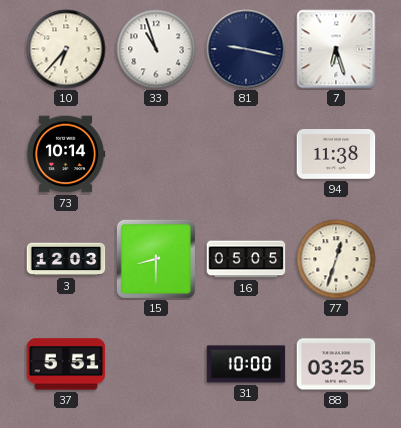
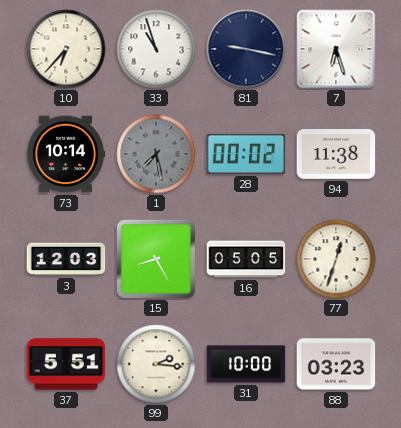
1: none -> 7:28 (156, 154)
28: none -> 00:02 (246, 154)
15: 8:30 -> 8:25 (156, 259)
99: none -> 2:16 (156, 364)
88: 03:25 -> 03:23 (336, 364)
